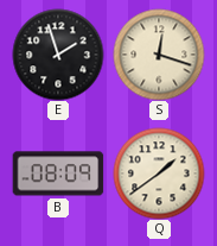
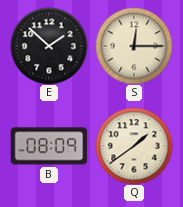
E: 1:57 -> 1:52 (49, 46)
S: 12:18 -> 12:15 (134, 46)
